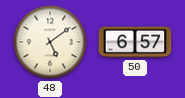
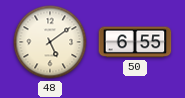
50: 6:57 -> 6:55 (135, 42)
